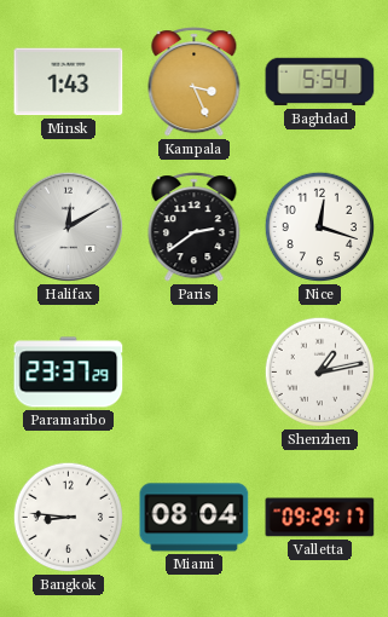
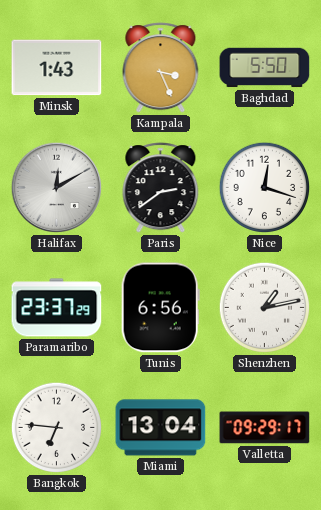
Baghdad: 5:54 -> 5:50 (265, 68)
Tunis: none -> 6:56 (160, 308)
Bangkok: 8:46 -> 6:46 (57, 428)
Miami: 08:04 -> 13:04 (161, 428)
